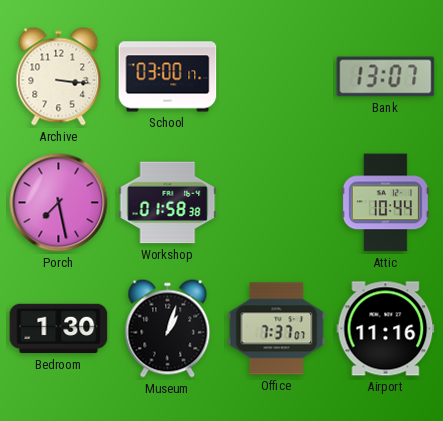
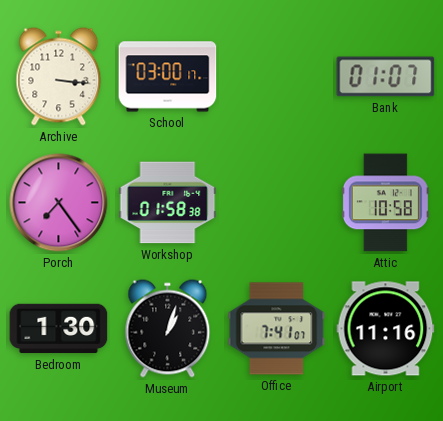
Bank: 13:07 -> 01:07 (386, 77)
Porch: 7:28 -> 7:24 (59, 203)
Attic: 10:44 -> 10:58 (385, 203)
Office: 7:37 -> 7:41 (277, 329)
